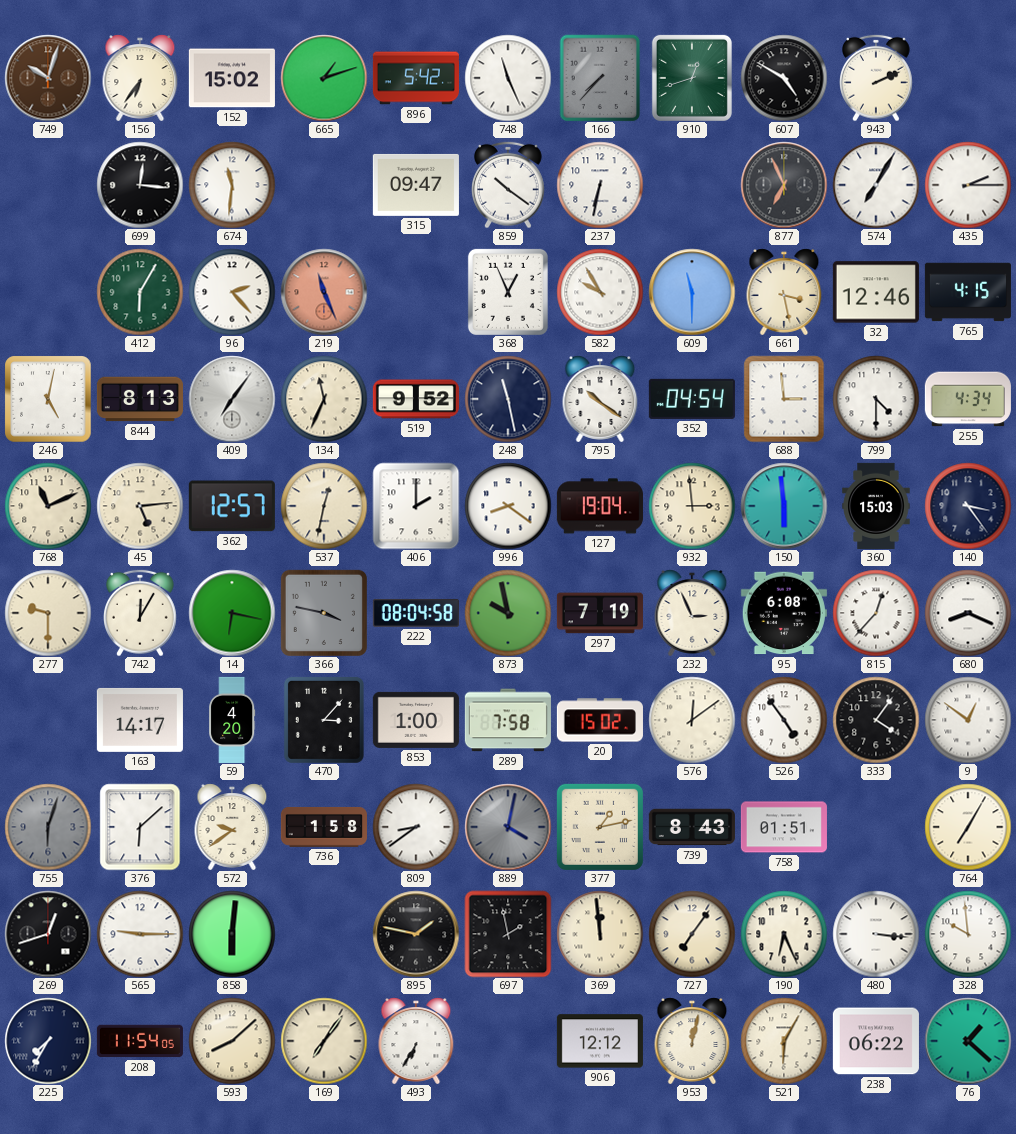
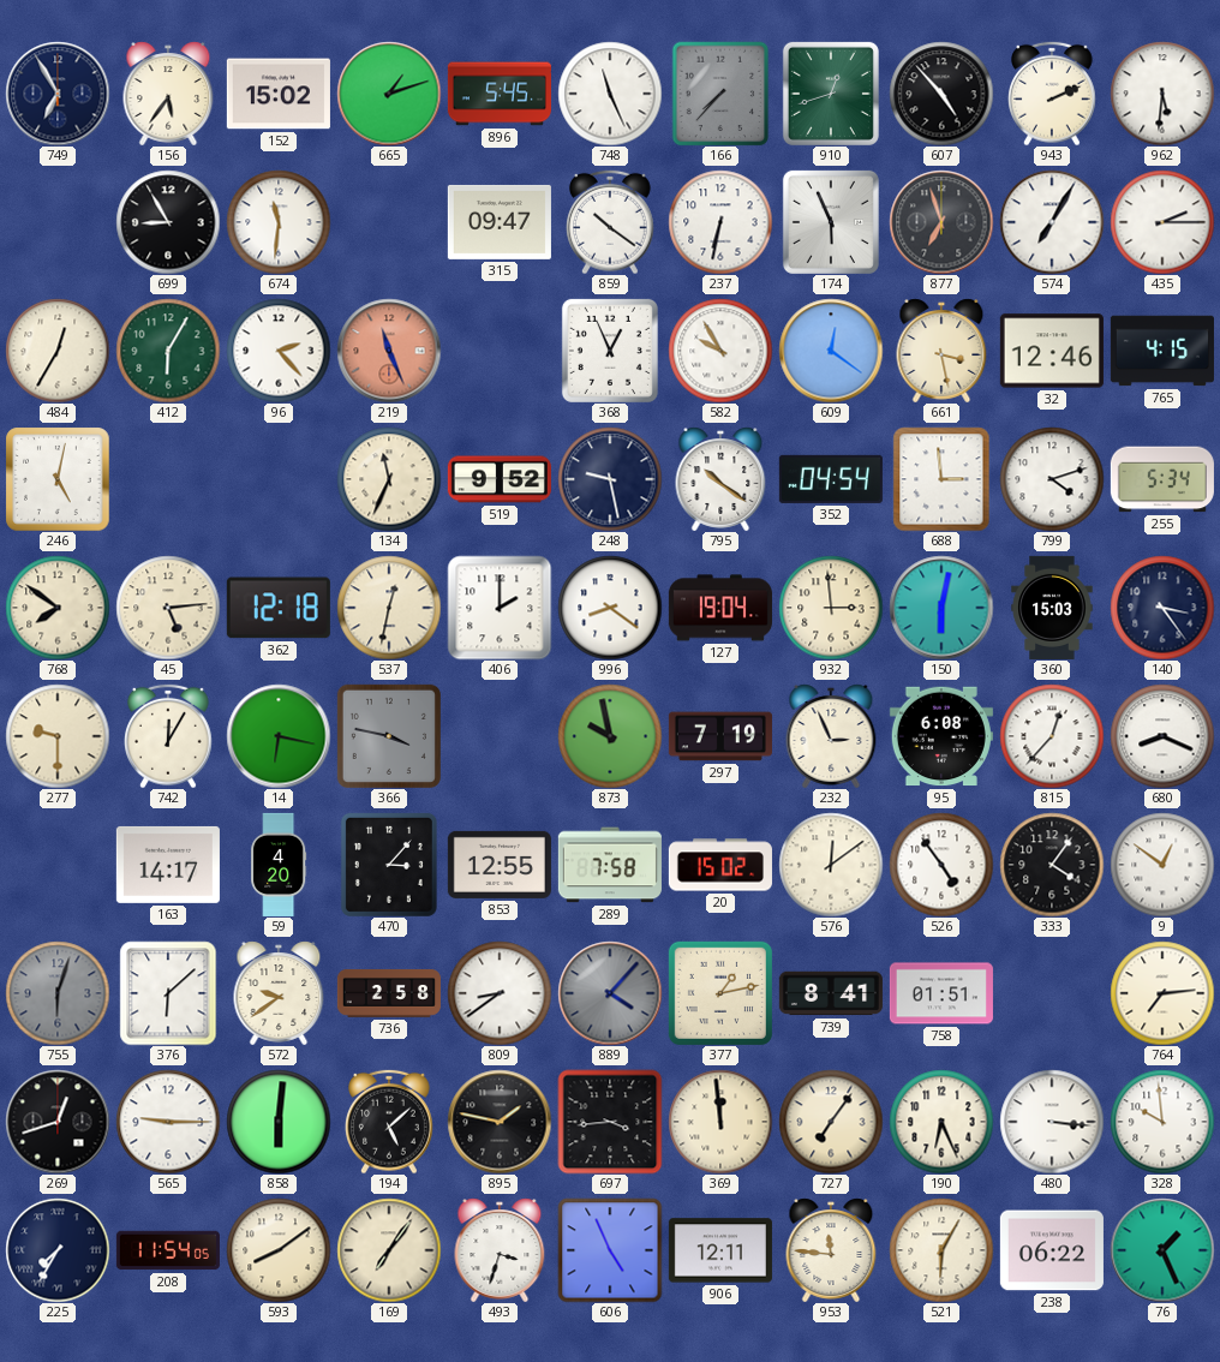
749: 10:03 -> 6:55 (58, 94)
749 dial: brown -> navy (58, 94)
156: 6:36 -> 5:36 (168, 94)
896: 5:42 -> 5:45 (500, 94)
607: 4:50 -> 4:53 (941, 94)
962: none -> 5:31 (1162, 94)
699: 12:16 -> 8:55 (168, 222)
174: none -> 5:56 (831, 222)
877: 6:56 -> 6:57 (941, 222)
484: none -> 12:35 (58, 351)
609: 11:30 -> 12:21 (831, 351)
844: 8:13 -> none (140, 399)
409: 7:06 -> none (232, 399)
248: 11:28 -> 9:28 (610, 479)
799: 4:30 -> 4:12 (1052, 479)
255: 4:34 -> 5:34 (1162, 479)
768: 11:11 -> 7:51 (58, 608)
362: 12:57 -> 12:18 (279, 608)
150: 5:59 -> 6:02 (941, 608)
222: 08:04 -> none (416, 613)
853: 1:00 -> 12:55 (500, 865)
736: 1:58 -> 2:58 (389, 993)
889: 4:02 -> 4:07 (610, 993)
739: 8:43 -> 8:41 (831, 993)
764: 7:05 -> 7:14 (1162, 993)
194: none -> 5:08 (390, 1122)
697: 1:58 -> 3:44 (610, 1122)
593: 8:08 -> 8:09 (279, 1250)
493: 6:35 -> 3:33 (500, 1250)
606: none -> 4:56 (610, 1250)
906: 12:12 -> 12:11 (720, 1250)
953: 12:02 -> 11:46 (831, 1250)
76: 1:22 -> 1:26 (1162, 1250)
